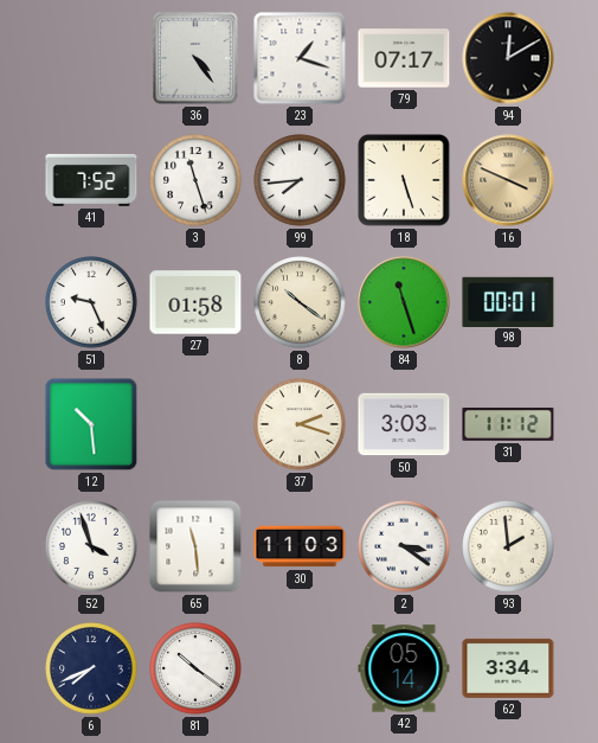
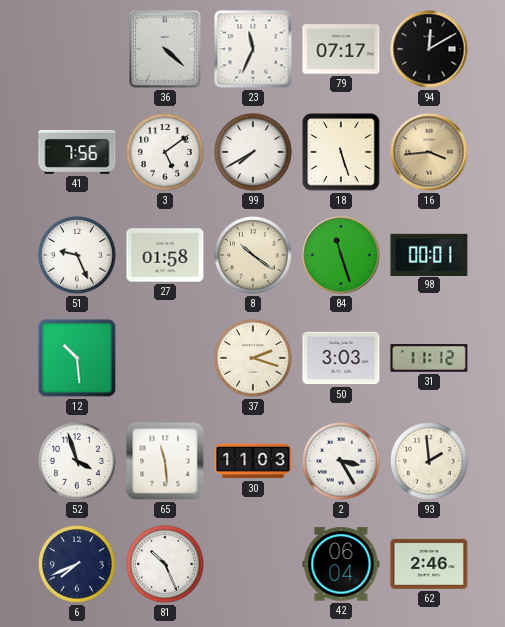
36: 4:24 -> 4:22 (165, 49)
23: 1:18 -> 11:34 (253, 49)
41: 7:52 -> 7:56 (77, 152)
3: 11:27 -> 5:09 (165, 152)
99: 7:44 -> 7:40 (253, 152)
16: 3:49 -> 3:44 (429, 152)
2: 3:21 -> 3:25 (341, 461)
81: 10:21 -> 10:26 (165, 564)
42: 05:14 -> 06:04 (341, 564)
62: 3:34 -> 2:46 (429, 564)
